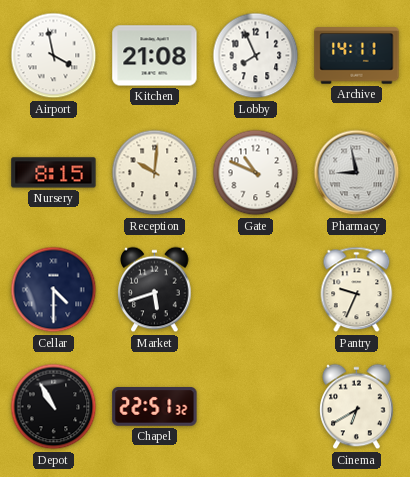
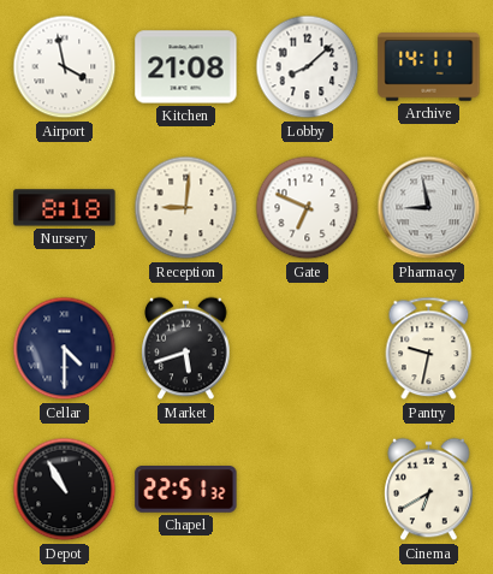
Lobby: 7:56 -> 8:08 (308, 67)
Nursery: 8:15 -> 8:18 (65, 208)
Reception: 10:01 -> 9:01 (186, 208)
Gate: 10:49 -> 6:49 (308, 208)
Pantry: 9:34 -> 9:32 (429, 349)
